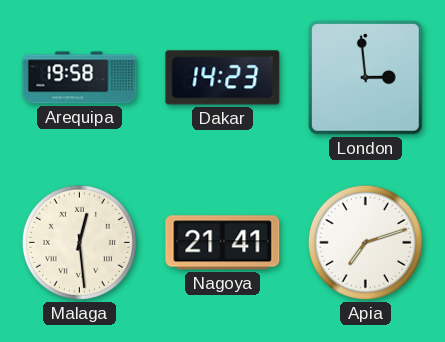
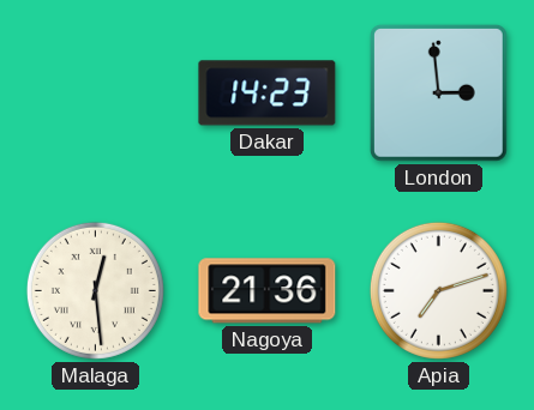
Arequipa: 19:58 -> none (80, 78)
Nagoya: 21:41 -> 21:36 (268, 291)
